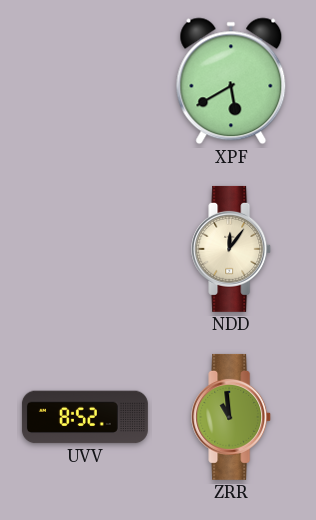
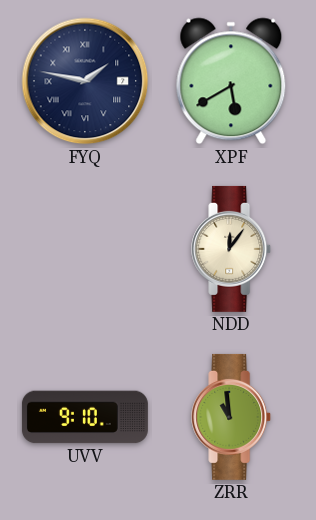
FYQ: none -> 1:47 (85, 81)
UVV: 8:52 -> 9:10 (85, 417)
